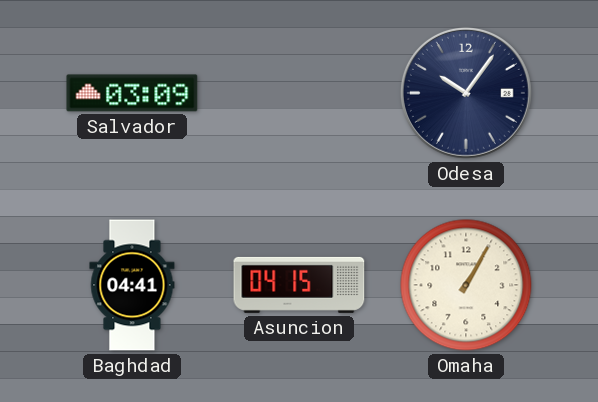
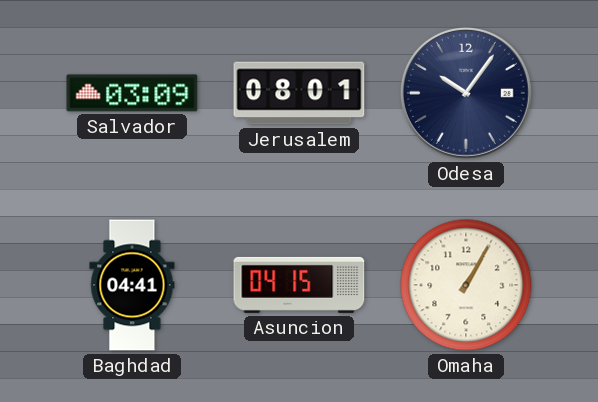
Jerusalem: none -> 08:01 (299, 93)
